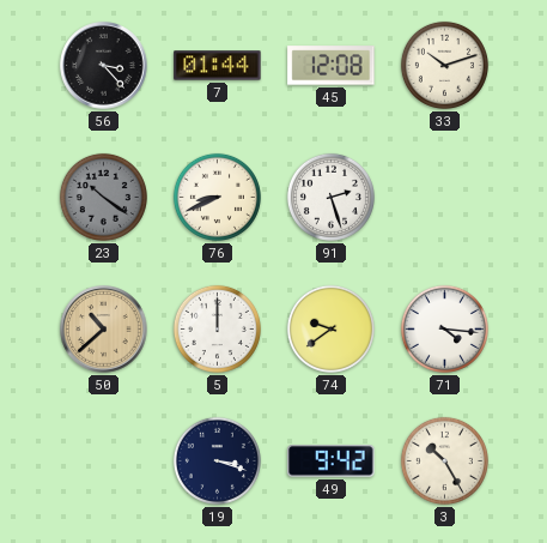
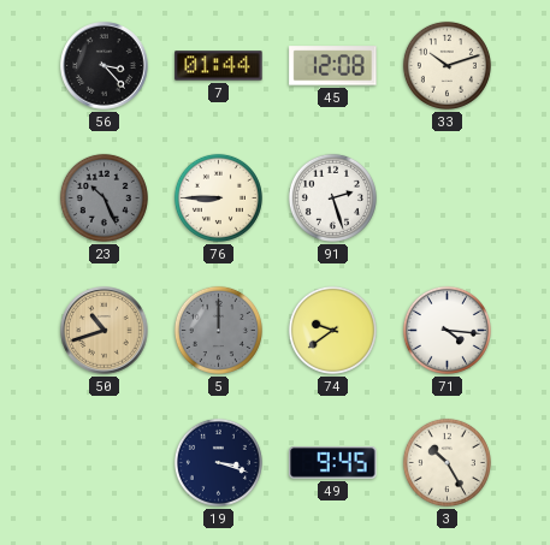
23: 10:21 -> 10:26 (104, 197)
76: 8:41 -> 8:45 (218, 197)
50: 10:38 -> 10:42 (105, 331)
5 dial: white -> grey (218, 330)
49: 9:42 -> 9:45 (333, 463)
